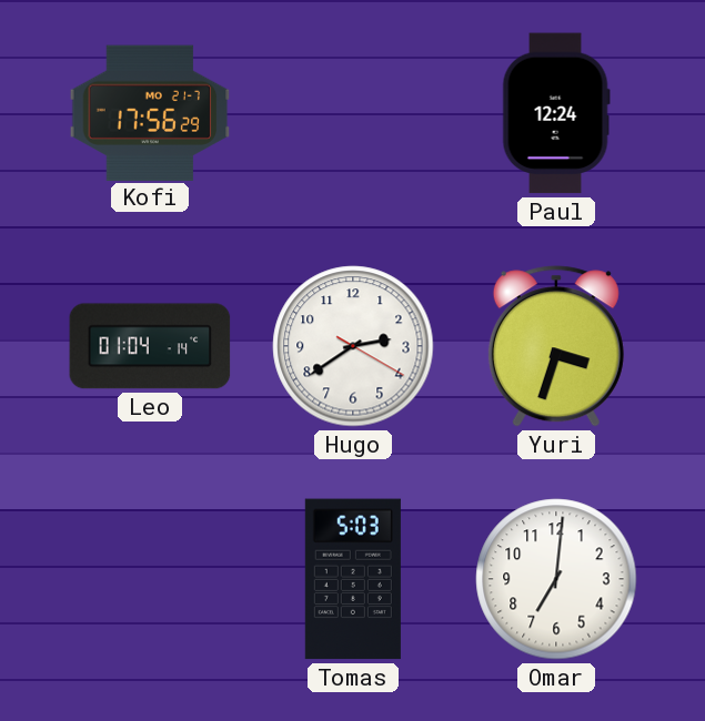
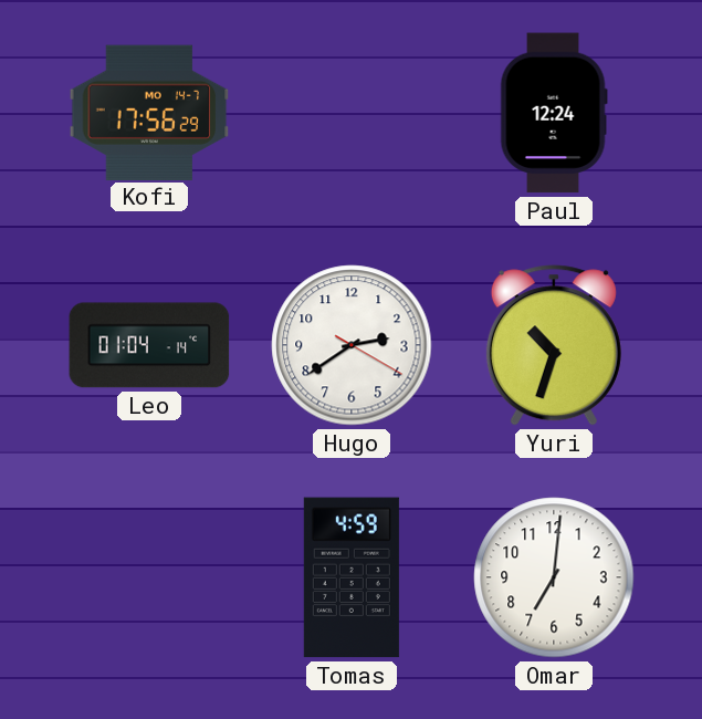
Kofi date: MO 21-7 -> MO 14-7 (149, 112)
Yuri: 3:33 -> 10:33 (554, 345)
Tomas: 5:03 -> 4:59 (352, 577)
